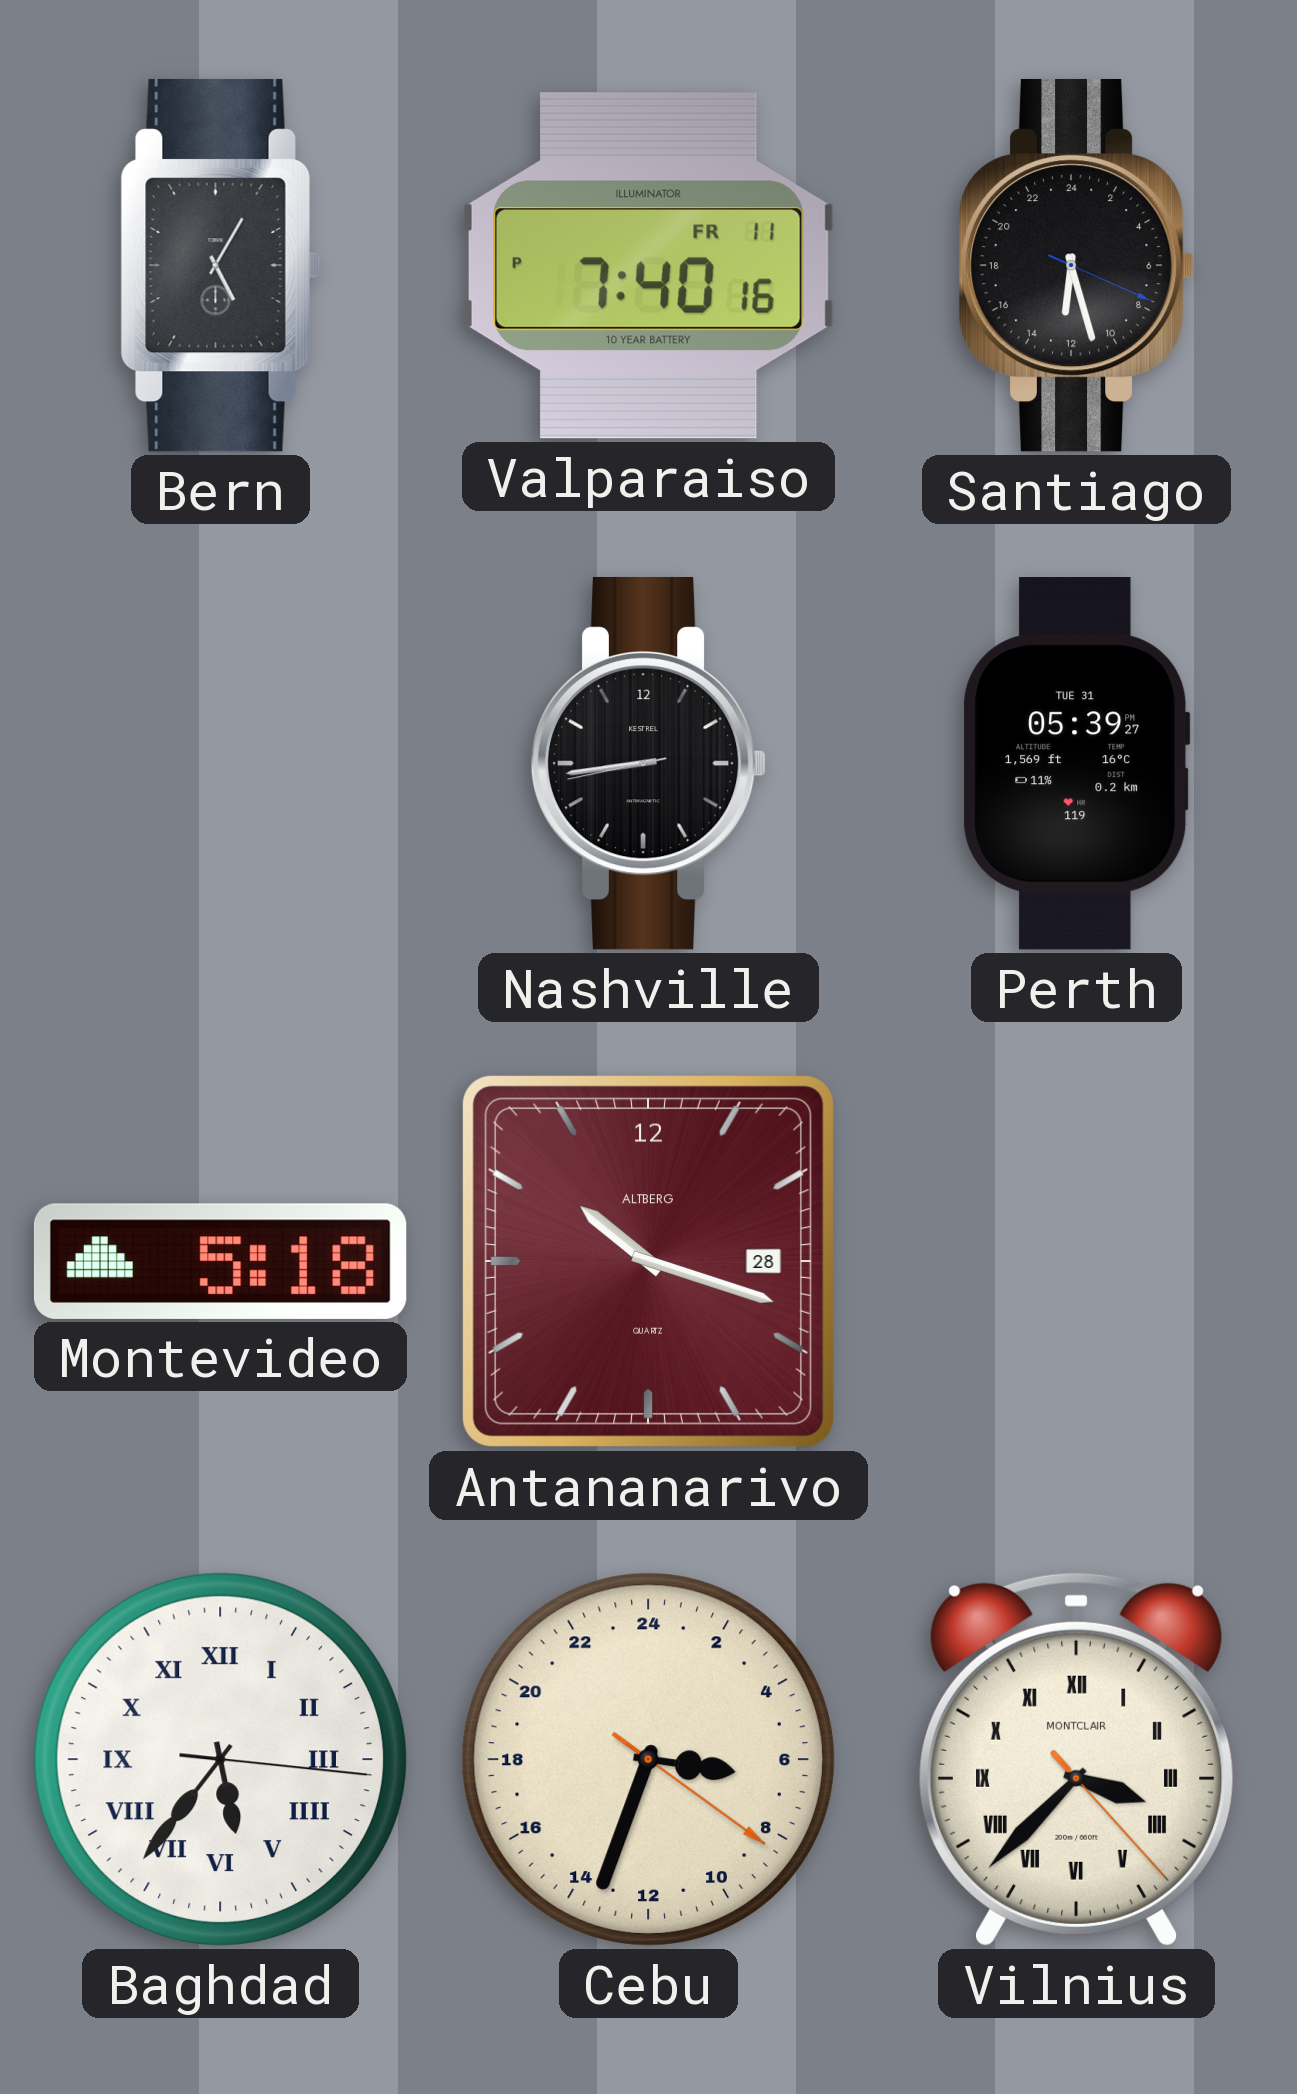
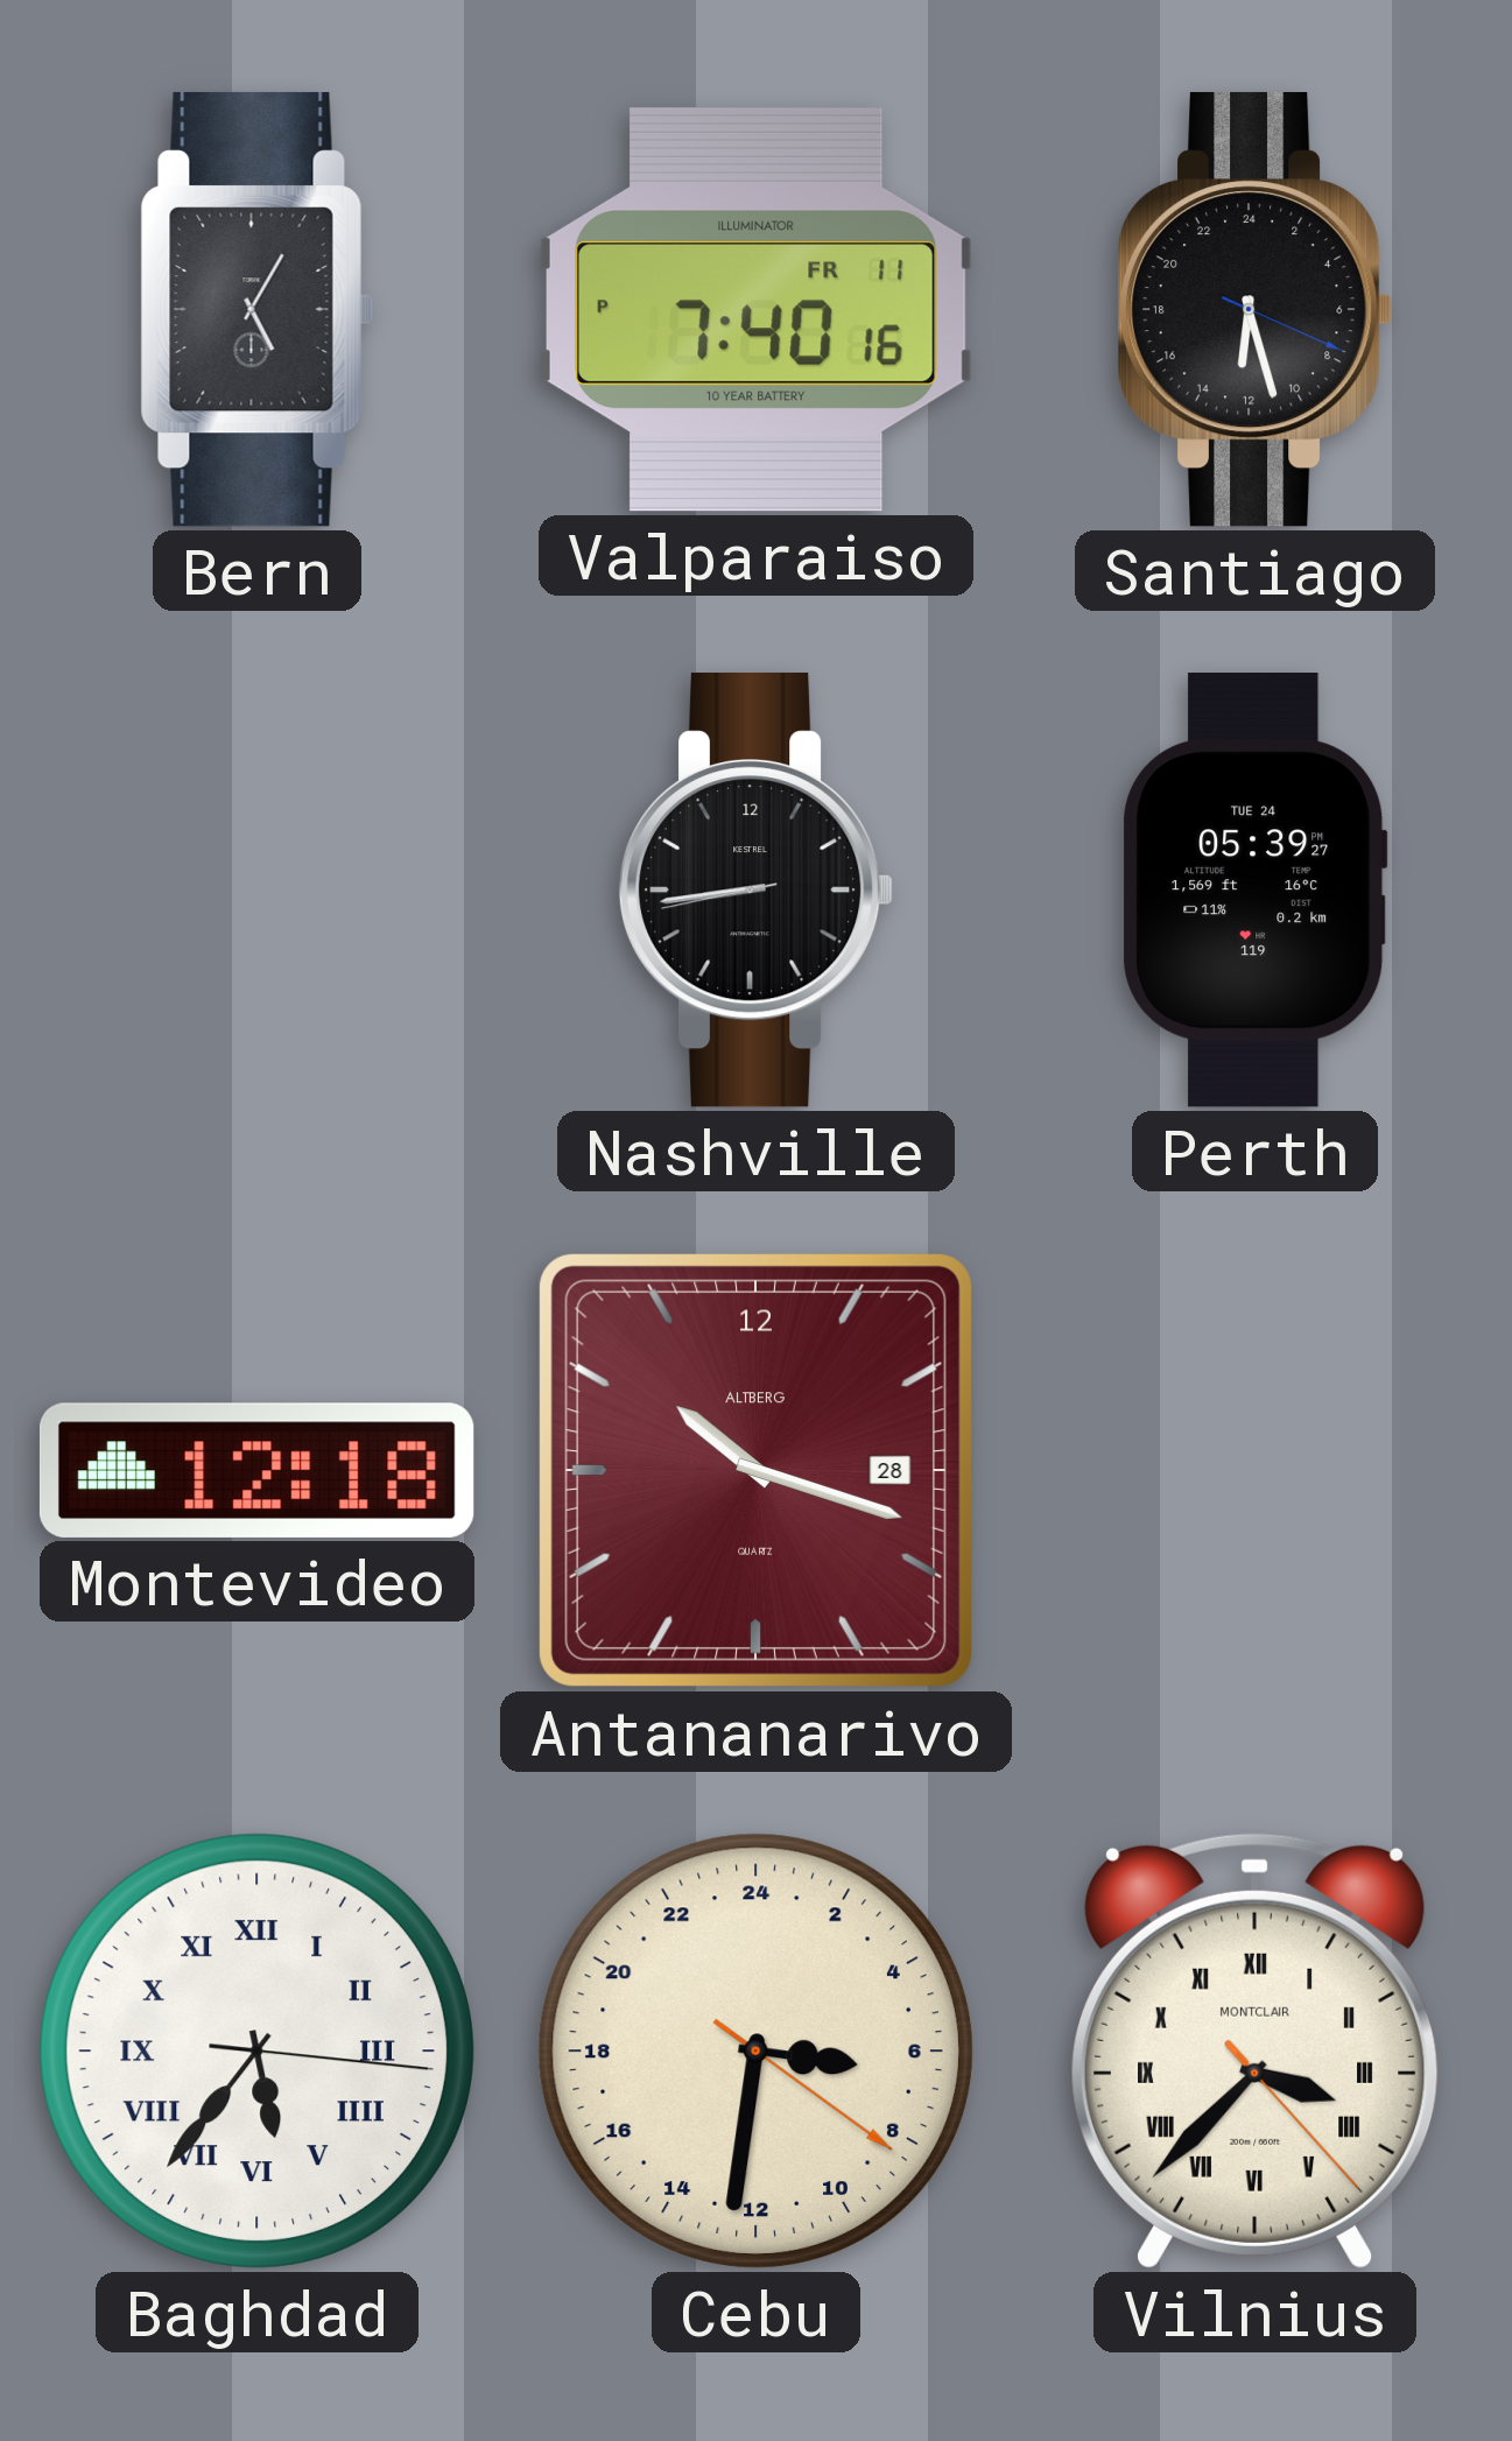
Perth date: TUE 31 -> TUE 24 (1256, 891)
Montevideo: 5:18 -> 12:18 (256, 1470)
Cebu: 6:33 -> 6:31 (755, 2050)
